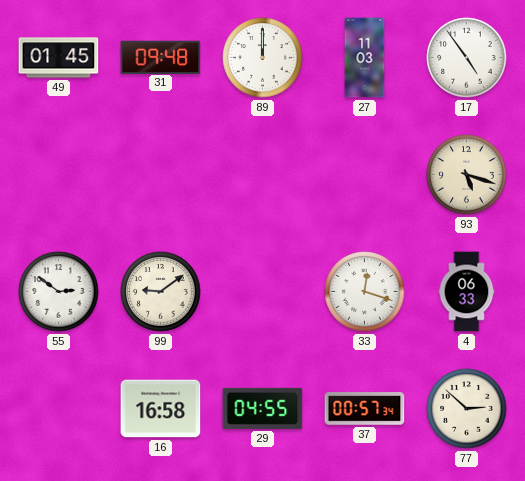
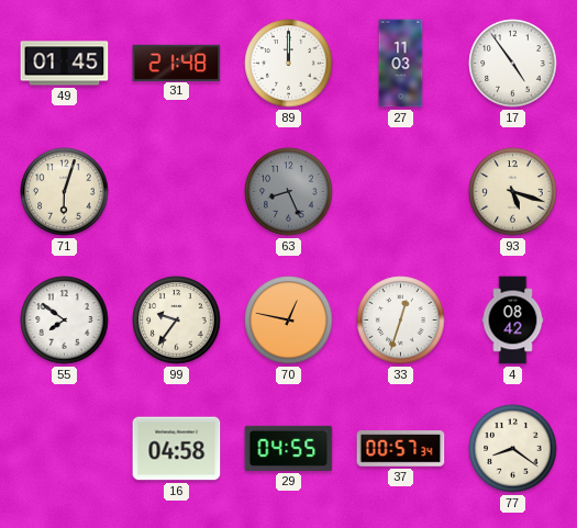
31: 09:48 -> 21:48 (177, 63)
71: none -> 6:03 (65, 192)
63: none -> 8:26 (289, 192)
55: 2:51 -> 7:51 (65, 321)
99: 9:09 -> 9:36 (177, 321)
70: none -> 12:47 (289, 321)
33: 12:18 -> 12:33 (401, 321)
4: 06:33 -> 08:42 (513, 321)
16: 16:58 -> 04:58 (177, 449)
77: 2:52 -> 8:21 (513, 449)
